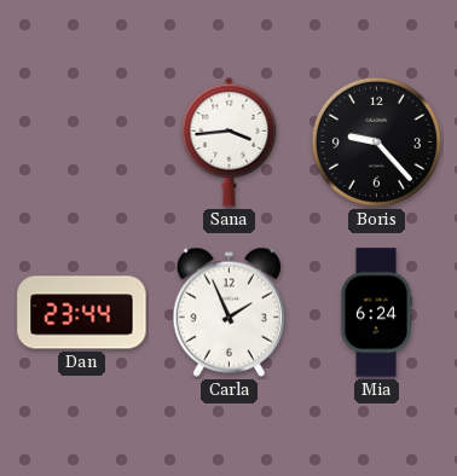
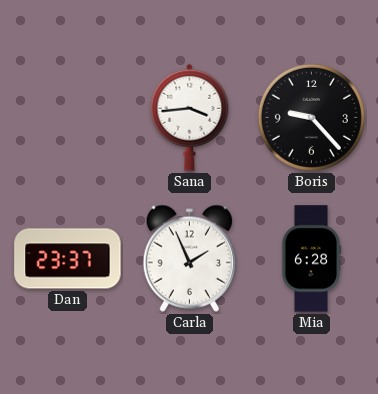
Dan: 23:44 -> 23:37 (68, 259)
Mia: 6:24 -> 6:28 (310, 259)
